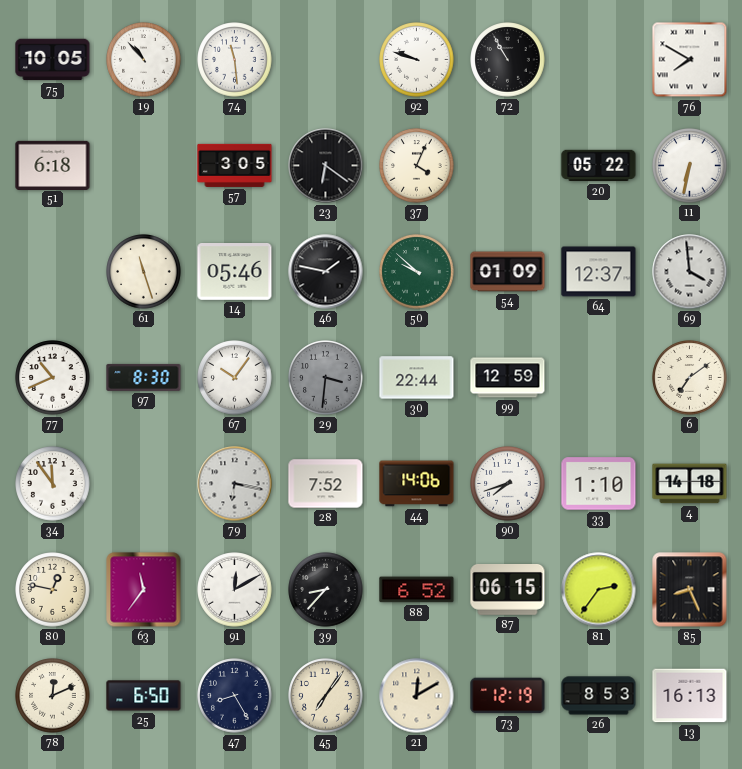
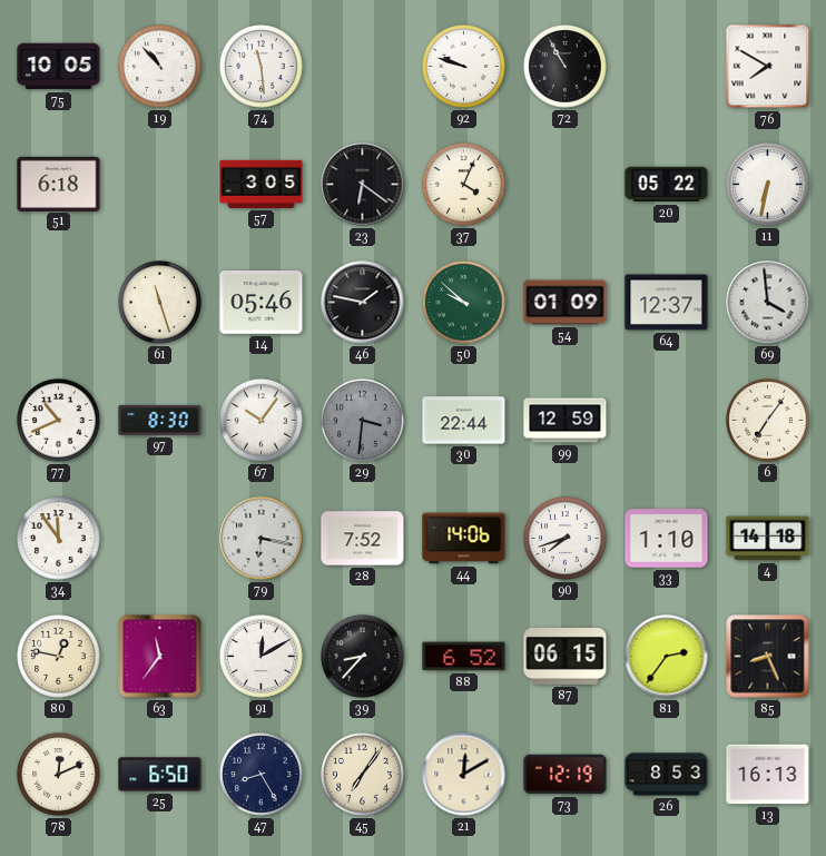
6: 7:09 -> 7:06 (768, 421)
